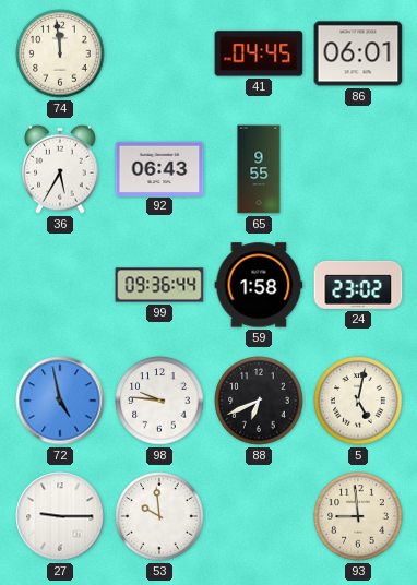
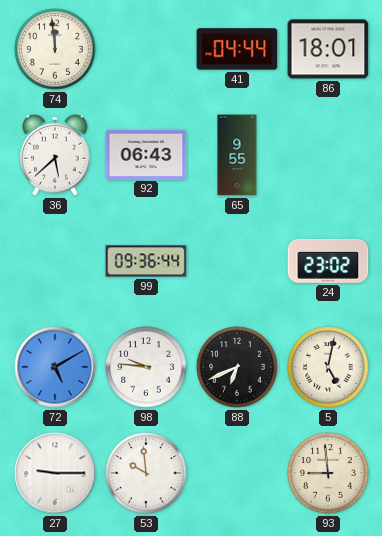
41: 04:45 -> 04:44 (237, 49)
86: 06:01 -> 18:01 (328, 49)
36: 5:35 -> 5:38 (55, 155)
59: 1:58 -> none (259, 285)
72: 4:58 -> 5:10 (55, 367)
